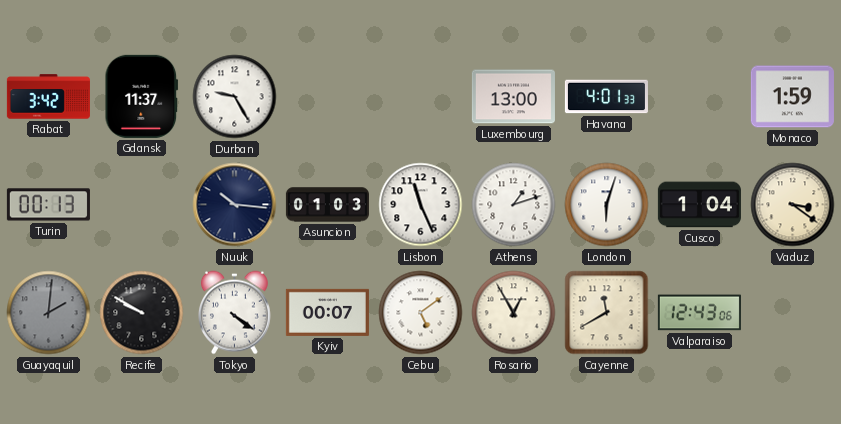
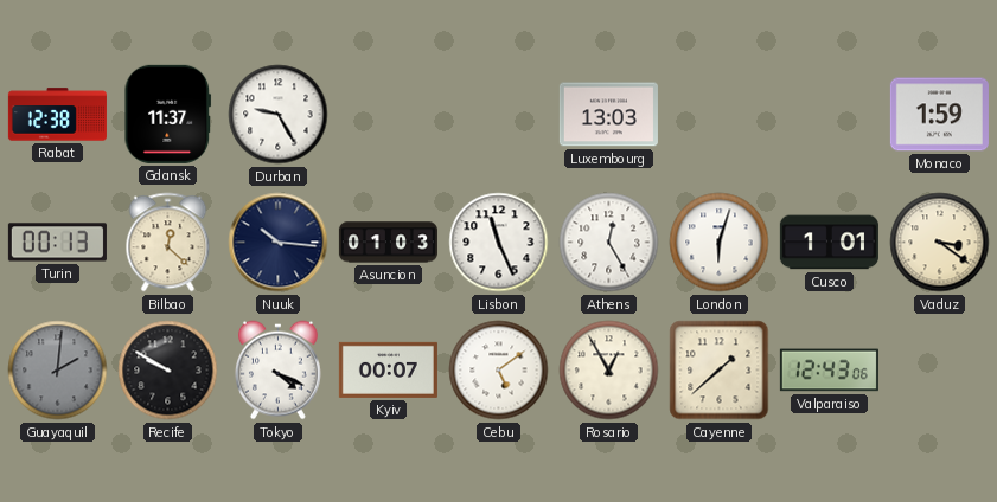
Rabat: 3:42 -> 12:38 (57, 115)
Luxembourg: 13:00 -> 13:03 (608, 115)
Havana: 4:01 -> none (606, 97)
Bilbao: none -> 12:22 (168, 243)
Athens: 1:12 -> 12:25 (609, 243)
Cusco: 1:04 -> 1:01 (829, 243)
Tokyo: 4:21 -> 4:19 (277, 371)
Cayenne: 11:40 -> 1:38 (720, 371)
